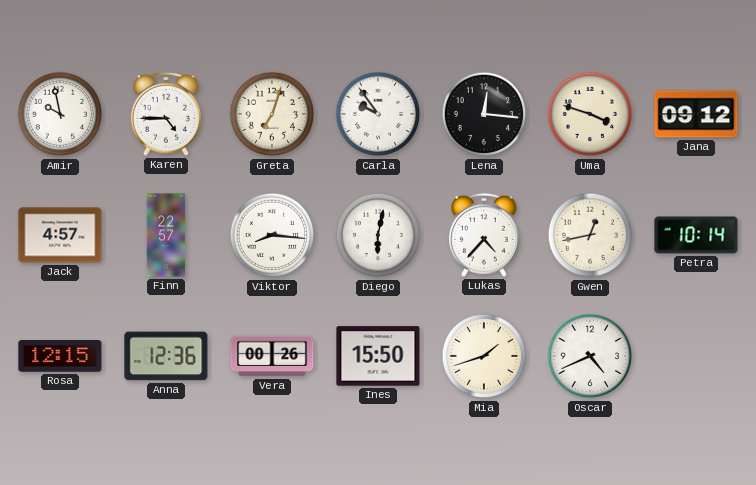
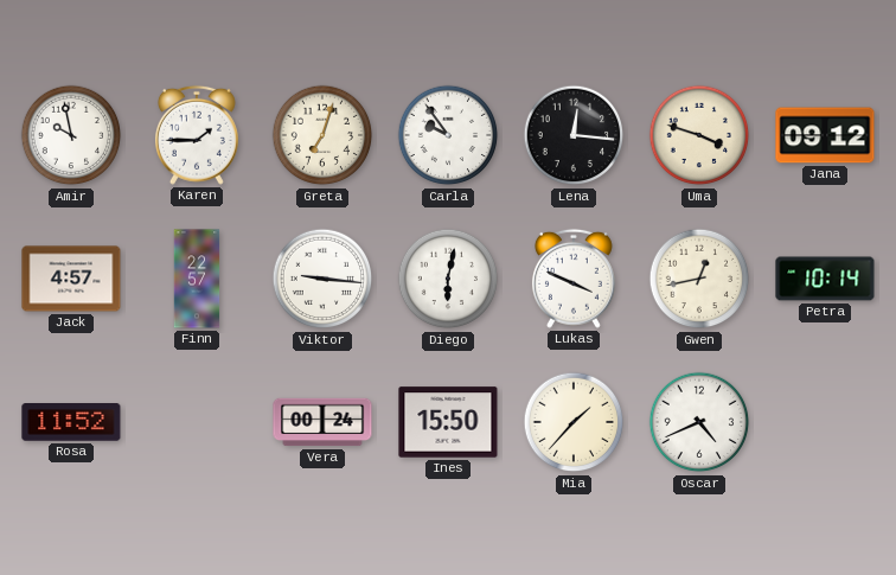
Karen: 4:45 -> 1:45 (197, 135)
Viktor: 8:16 -> 9:16 (322, 279)
Lukas: 4:37 -> 3:49 (574, 279)
Rosa: 12:15 -> 11:52 (71, 422)
Anna: 12:36 -> none (166, 356)
Vera: 00:26 -> 00:24 (322, 422)
Mia: 1:42 -> 1:37 (574, 422)
